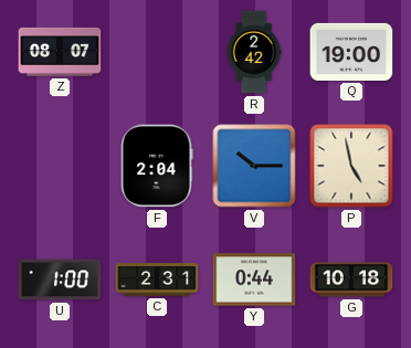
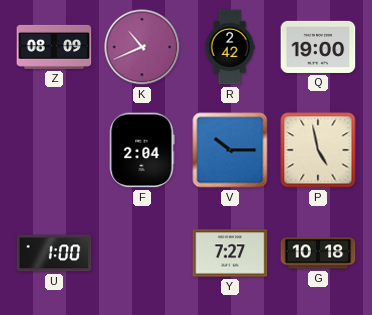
Z: 08:07 -> 08:09 (54, 47)
K: none -> 10:41 (142, 47)
C: 2:31 -> none (157, 280)
Y: 0:44 -> 7:27 (230, 253)
